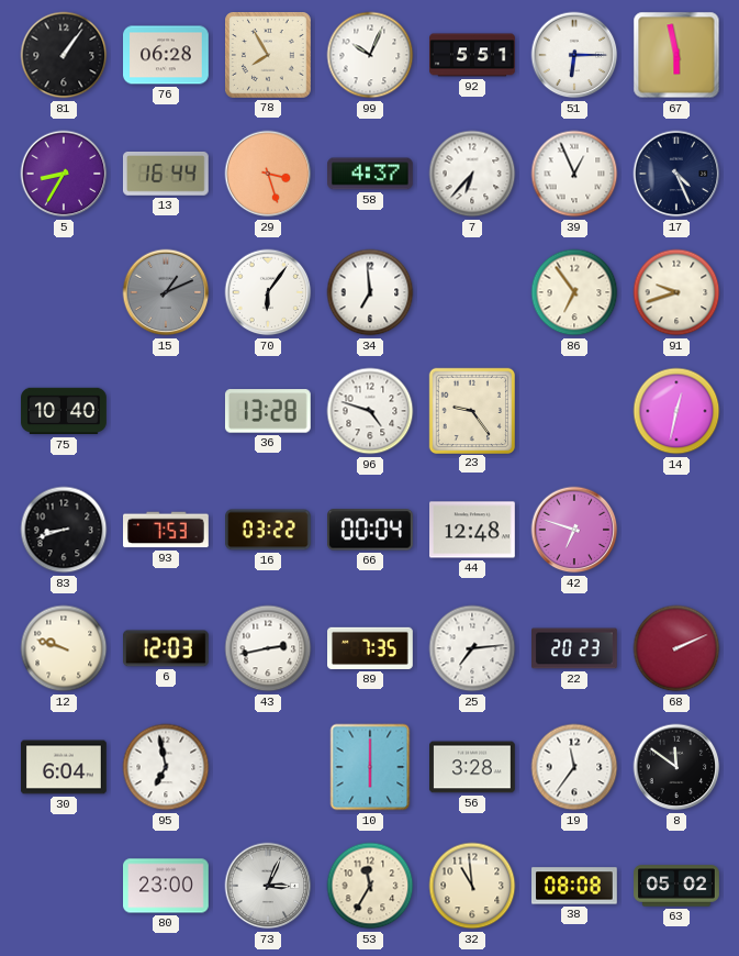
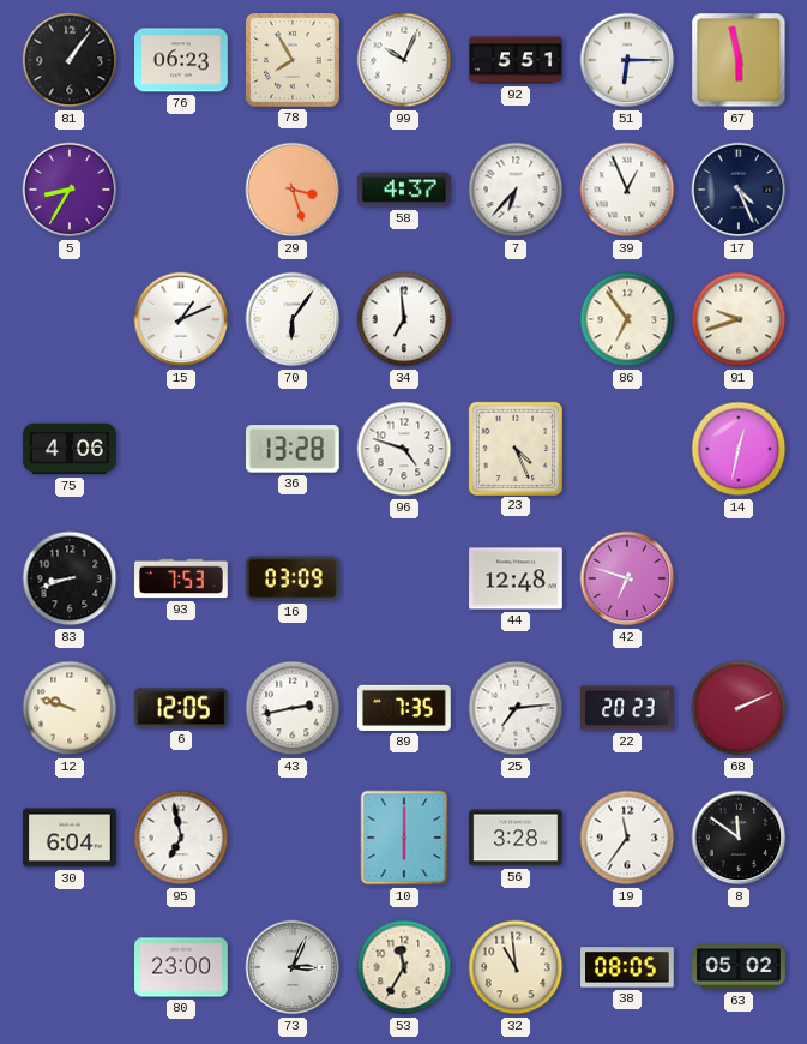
76: 06:28 -> 06:23 (182, 60)
13: 16:44 -> none (166, 174)
15 dial: grey -> white (181, 319)
75: 10:40 -> 4:06 (70, 449)
23: 9:24 -> 4:26 (514, 448)
16: 03:22 -> 03:09 (294, 578)
66: 00:04 -> none (371, 530)
6: 12:03 -> 12:05 (182, 708)
38: 08:08 -> 08:05 (628, 967)
